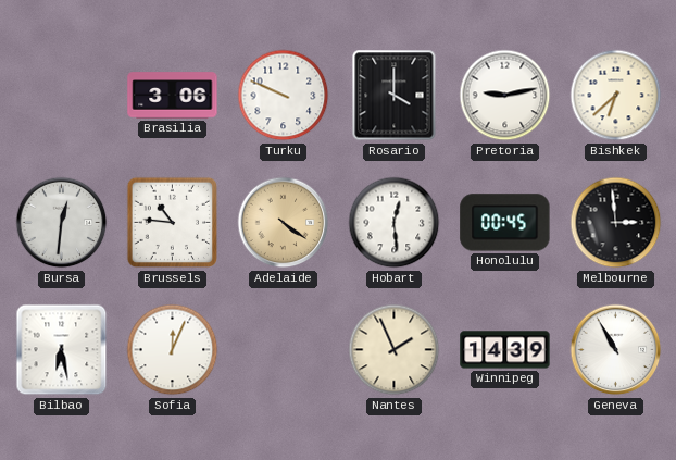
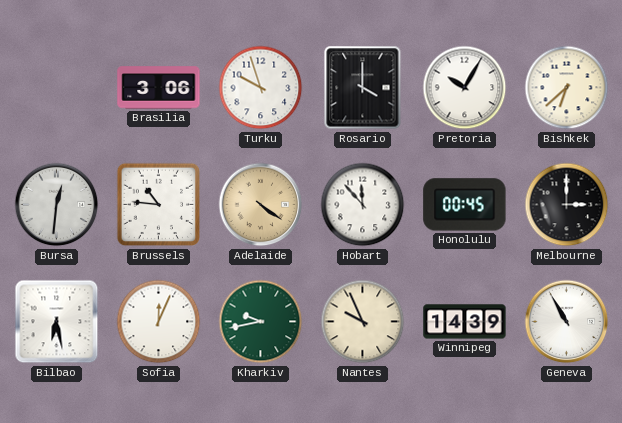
Turku: 9:49 -> 9:57 (261, 88)
Pretoria: 9:13 -> 10:05 (465, 88)
Hobart: 12:29 -> 11:53 (363, 205)
Melbourne: 2:59 -> 3:00 (567, 205)
Kharkiv: none -> 9:43 (261, 322)
Nantes: 1:56 -> 9:56 (363, 322)
